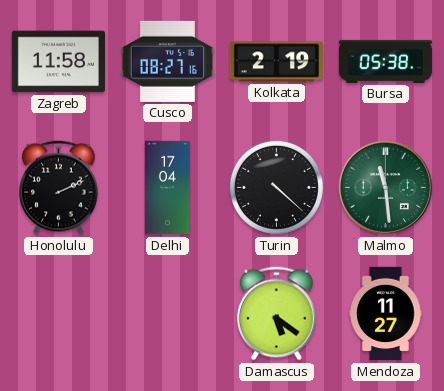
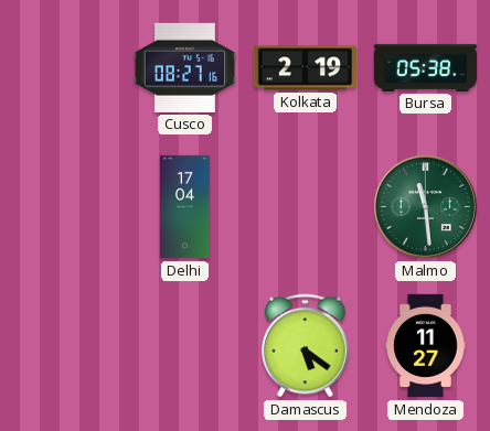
Zagreb: 11:58 -> none (58, 62)
Honolulu: 2:11 -> none (59, 188)
Turin: 4:22 -> none (276, 187)
